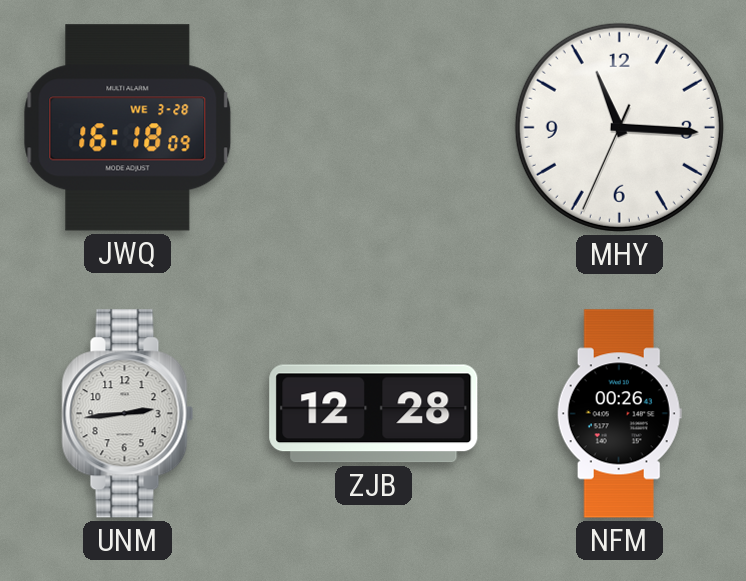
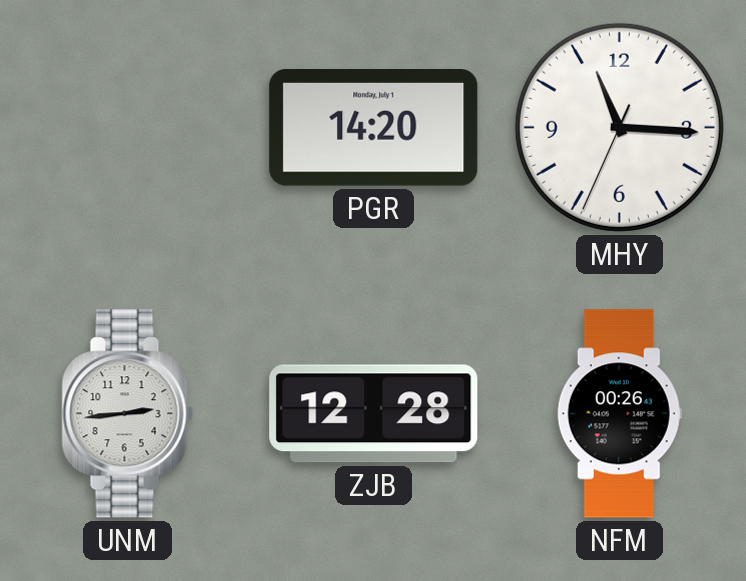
JWQ: 16:18 -> none (128, 128)
PGR: none -> 14:20 (374, 128)
